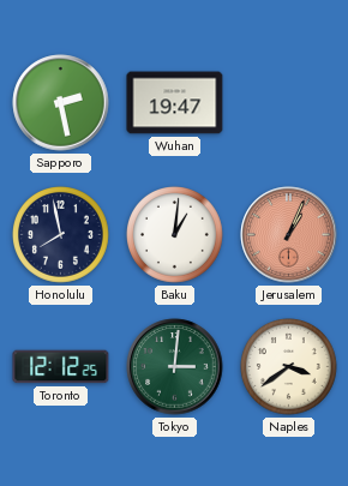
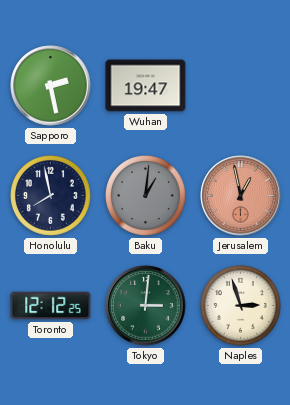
Baku dial: white -> grey (146, 196)
Jerusalem: 1:04 -> 12:58 (241, 196)
Naples: 3:39 -> 2:57 (241, 306)
